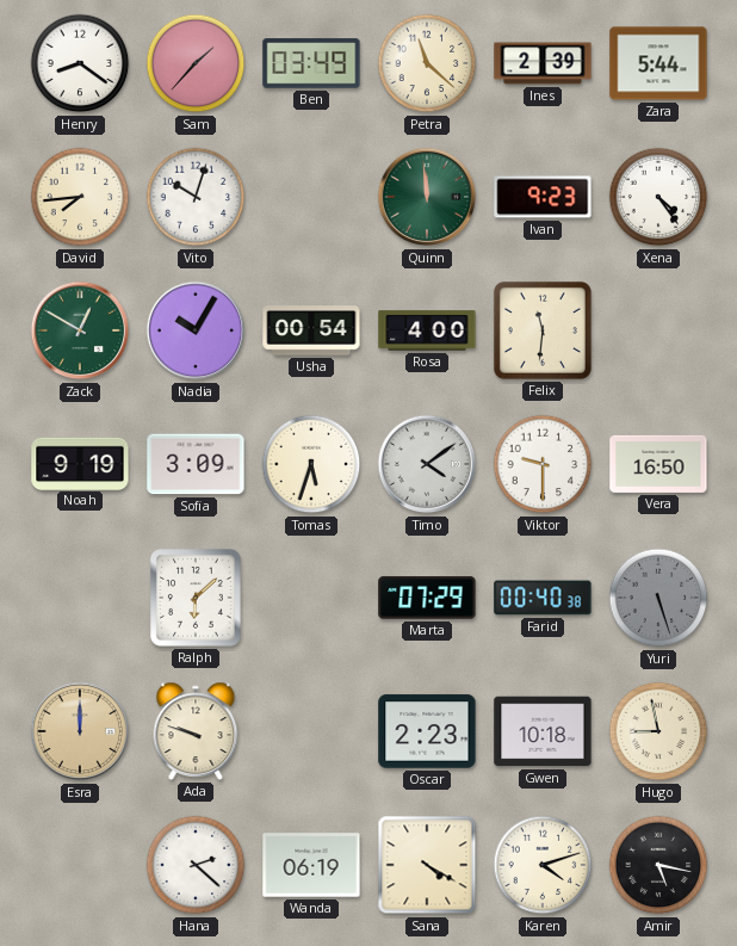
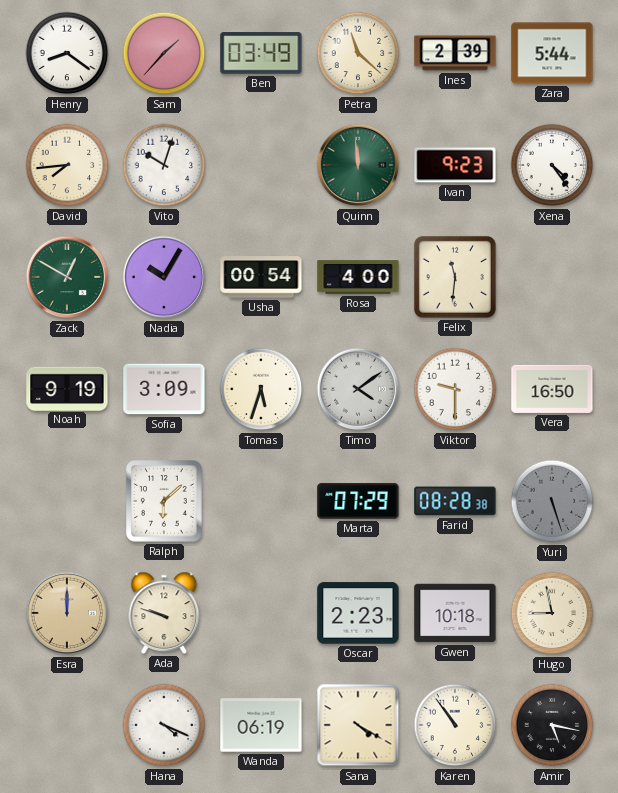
Farid: 00:40 -> 08:28 (455, 501)
Hana: 2:22 -> 4:19 (164, 725)
Karen: 4:12 -> 10:54 (455, 725)
